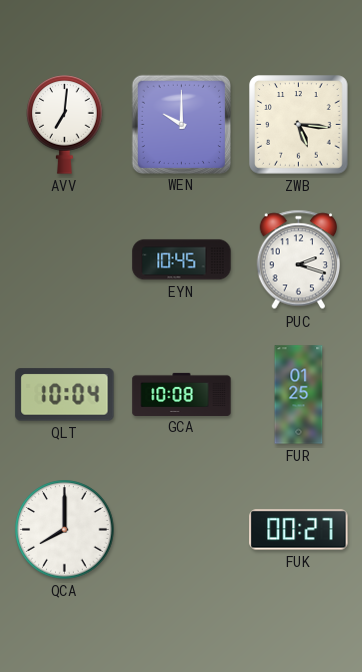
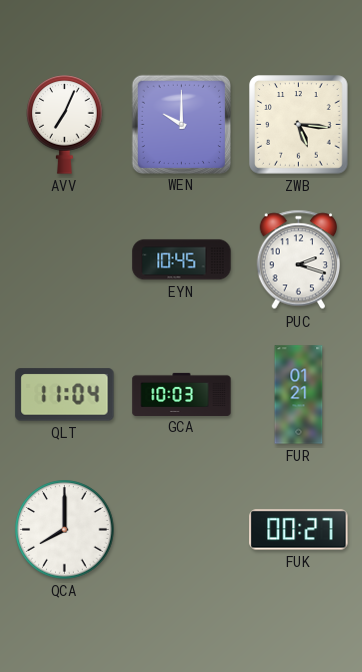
AVV: 7:01 -> 7:04 (65, 125)
QLT: 10:04 -> 11:04 (65, 395)
GCA: 10:08 -> 10:03 (182, 394)
FUR: 01:25 -> 01:21 (299, 395)
